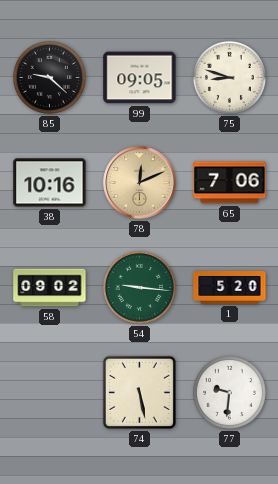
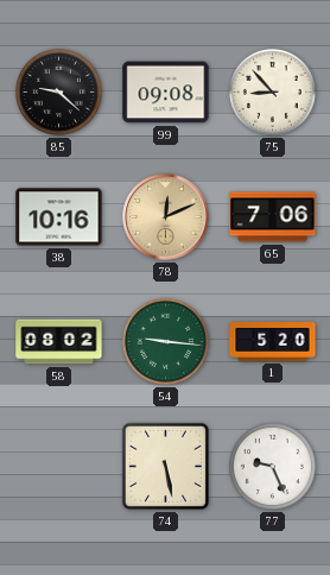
99: 09:05 -> 09:08 (166, 93)
75: 8:48 -> 8:53 (272, 91)
58: 09:02 -> 08:02 (59, 342)
77: 9:31 -> 9:26 (272, 466)
